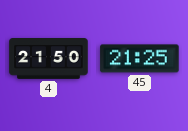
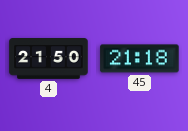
45: 21:25 -> 21:18 (140, 59)
